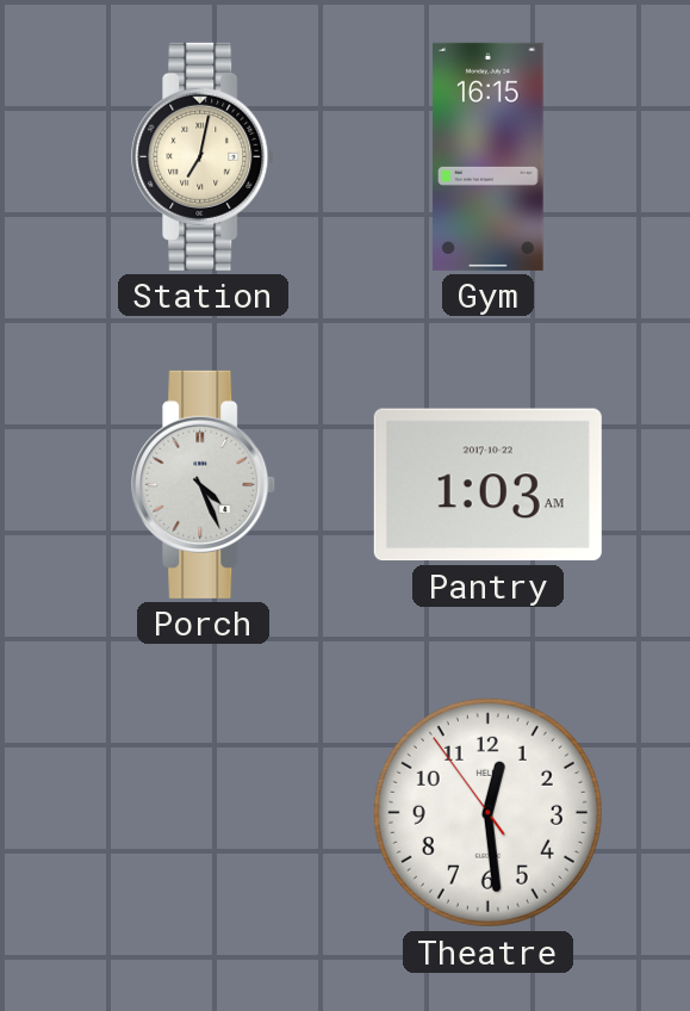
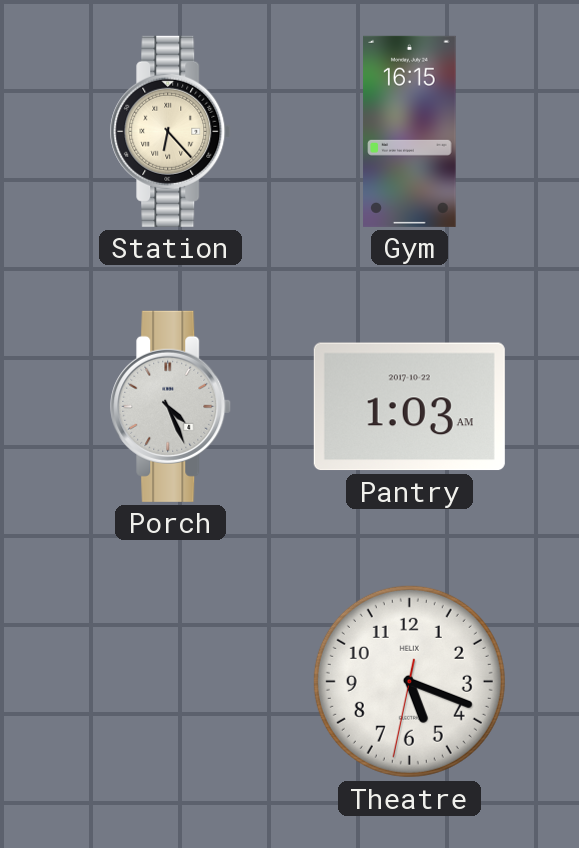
Station: 7:02 -> 6:23 (171, 131)
Theatre: 12:28 -> 5:18 (409, 681)
